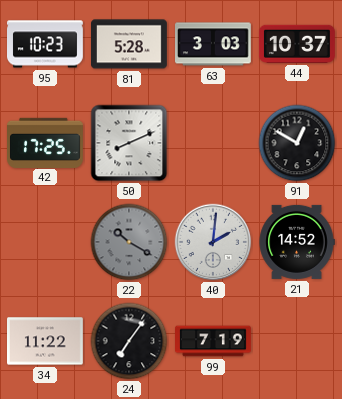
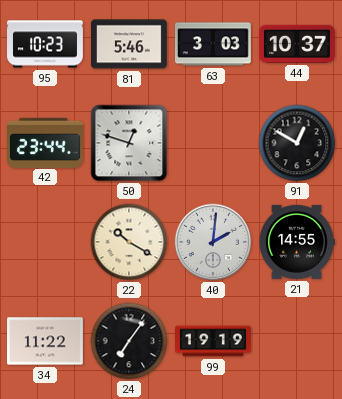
81: 5:28 -> 5:46 (130, 44)
42: 17:25 -> 23:44 (46, 142)
50: 8:11 -> 12:48 (129, 143)
22 dial: grey -> cream (129, 242)
21: 14:52 -> 14:55 (297, 242)
99: 7:19 -> 19:19 (214, 341)
